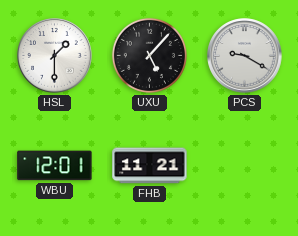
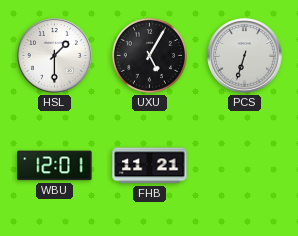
UXU: 5:07 -> 5:05 (149, 55)
PCS: 9:20 -> 6:33 (245, 56)
